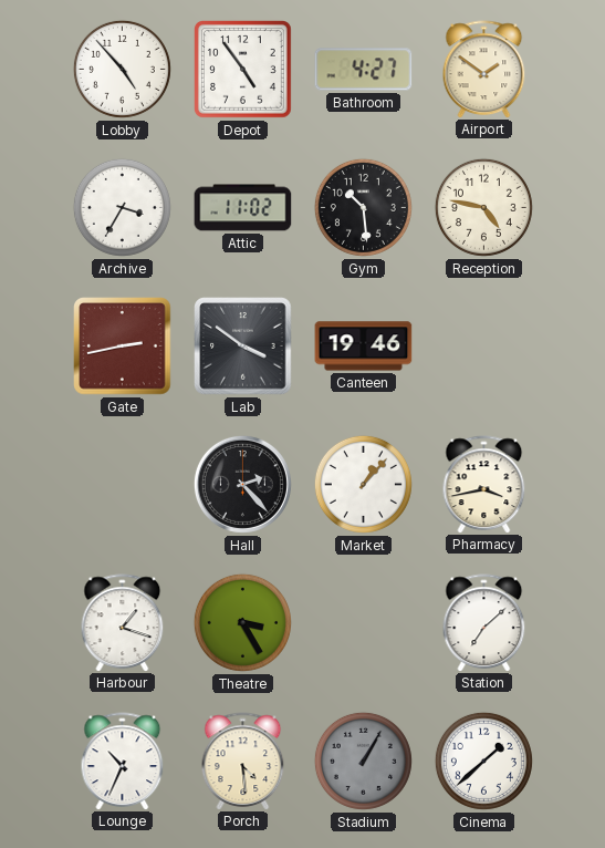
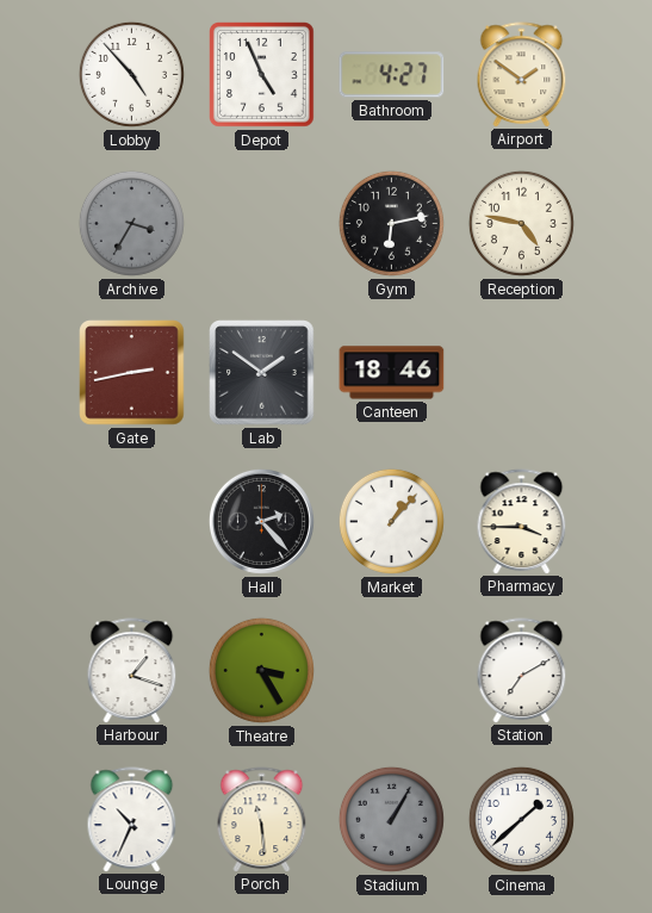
Depot: 4:54 -> 4:56 (262, 75)
Archive dial: white -> grey (131, 223)
Attic: 11:02 -> none (243, 208)
Gym: 10:29 -> 6:13 (391, 223)
Lab: 3:51 -> 1:51 (262, 373)
Canteen: 19:46 -> 18:46 (392, 373)
Pharmacy: 3:43 -> 3:45 (522, 521)
Station: 7:08 -> 7:10 (522, 670)
Porch: 4:29 -> 11:29 (262, 819)
